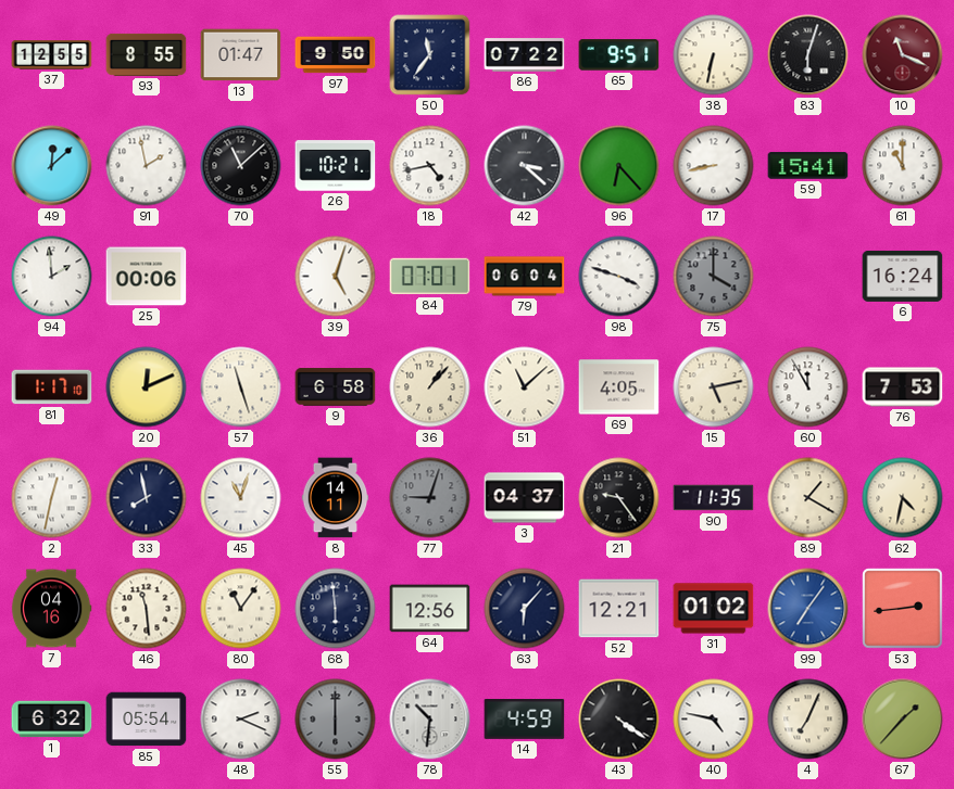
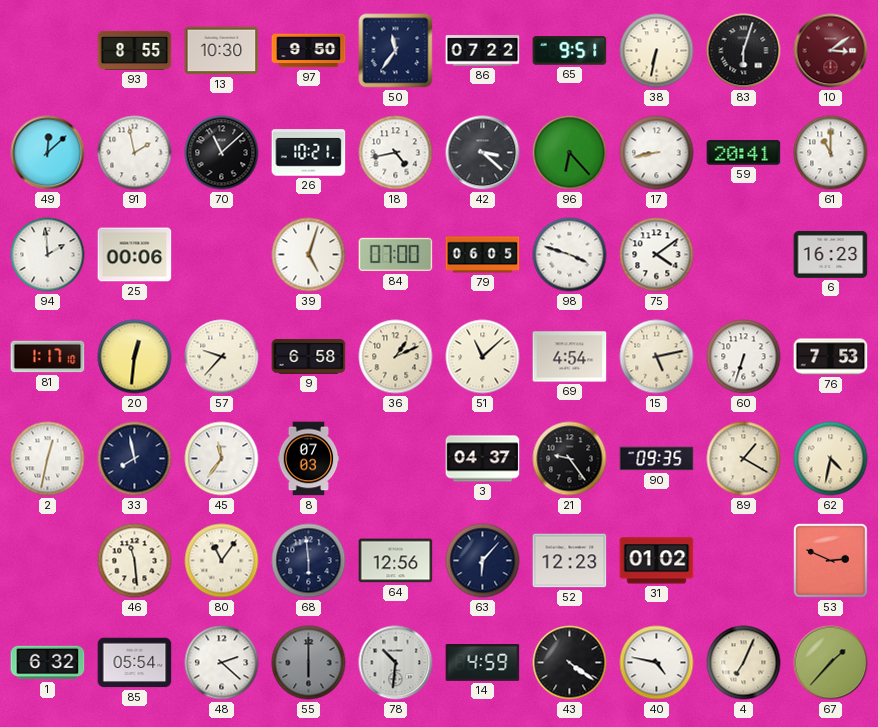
37: 12:55 -> none (52, 55)
13: 01:47 -> 10:30 (222, 51)
10: 11:19 -> 3:09 (831, 51)
59: 15:41 -> 20:41 (744, 153)
84: 07:01 -> 07:00 (396, 255)
79: 06:04 -> 06:05 (483, 255)
75: 4:00 -> 4:09 (657, 255)
75 dial: grey -> white (657, 255)
6: 16:24 -> 16:23 (831, 254)
20: 12:11 -> 12:31 (135, 357)
57: 11:27 -> 9:37 (222, 357)
36: 1:07 -> 1:11 (396, 357)
69: 4:05 -> 4:54 (570, 357)
60: 11:55 -> 6:33 (744, 357)
45: 11:03 -> 11:36 (222, 459)
8: 14:11 -> 07:03 (309, 459)
77: 9:03 -> none (430, 498)
90: 11:35 -> 09:35 (657, 459)
7: 04:16 -> none (51, 609)
52: 12:21 -> 12:23 (570, 561)
99: 7:06 -> none (808, 609)
53: 2:44 -> 2:49 (831, 561)
48: 2:19 -> 2:22 (222, 663)
